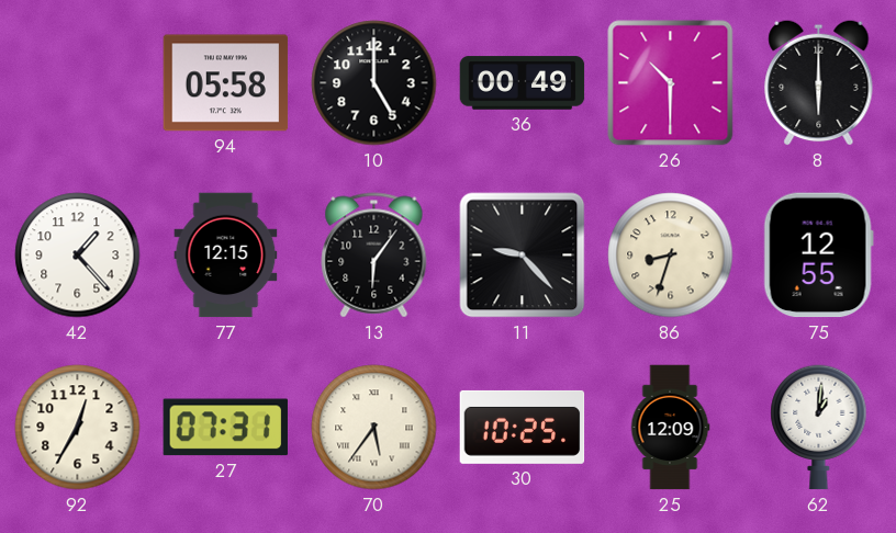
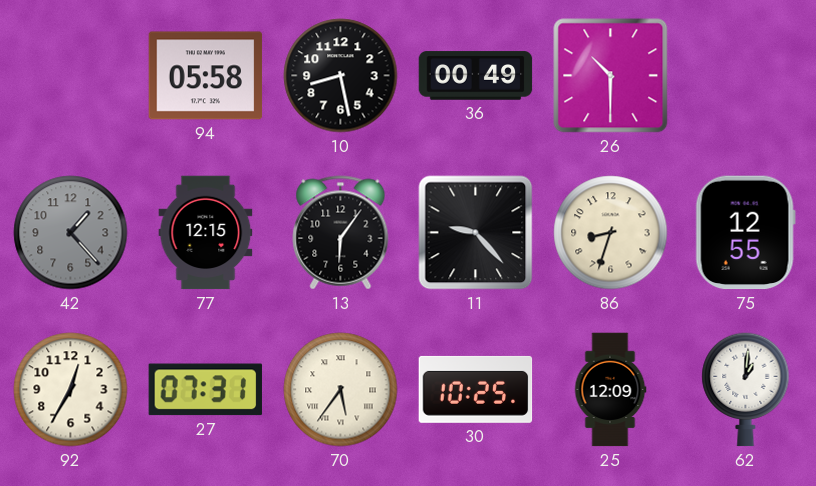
10: 5:00 -> 8:28 (341, 76)
8: 6:00 -> none (819, 82)
42 dial: white -> grey (71, 233)
